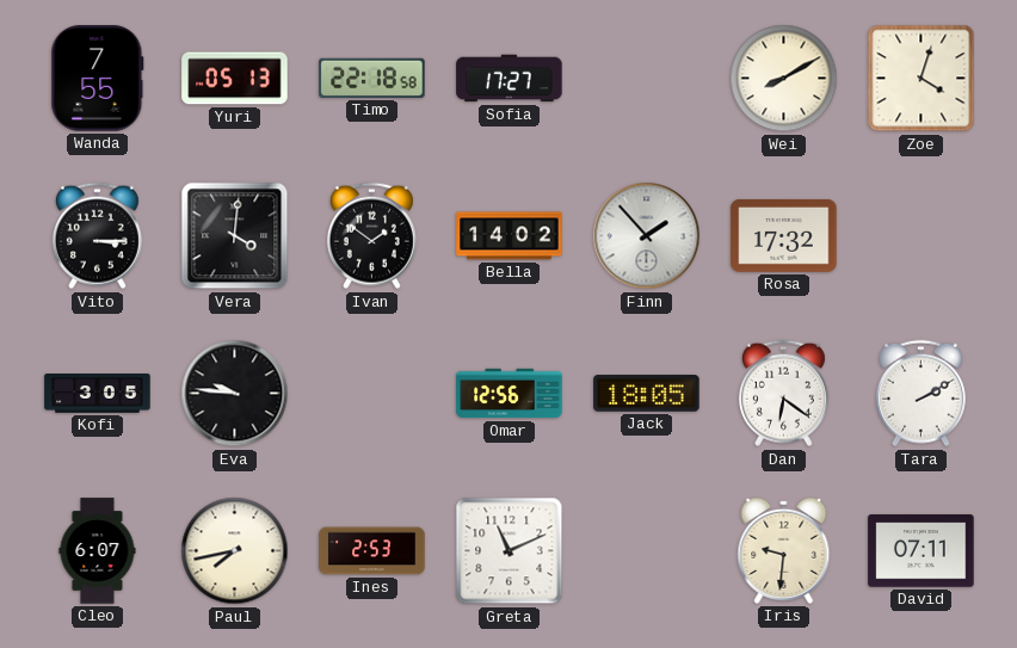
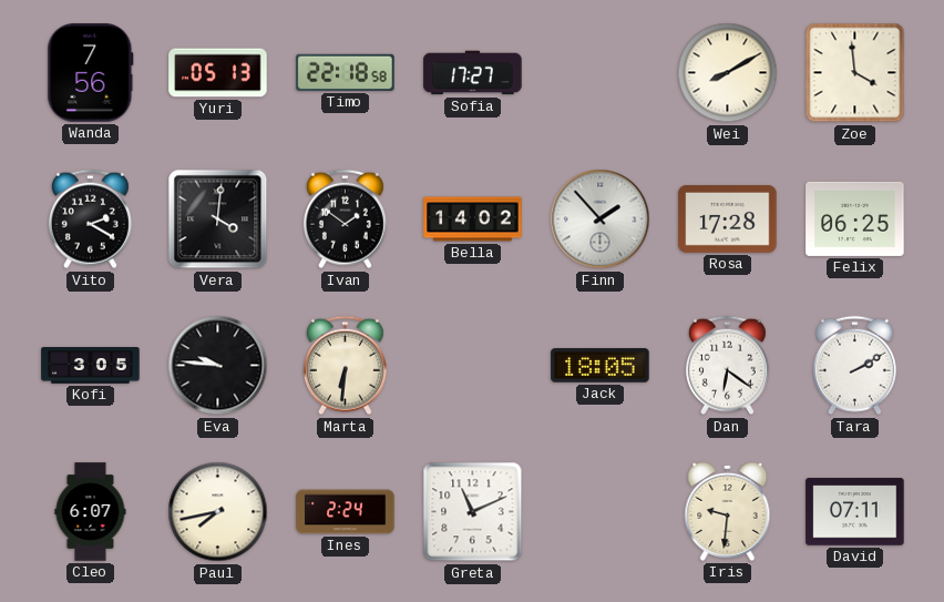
Wanda: 7:55 -> 7:56 (91, 73)
Zoe: 4:03 -> 3:59 (855, 73)
Vito: 3:15 -> 2:20 (90, 220)
Rosa: 17:32 -> 17:28 (728, 218)
Felix: none -> 06:25 (855, 218)
Marta: none -> 6:31 (345, 366)
Omar: 12:56 -> none (510, 394)
Ines: 2:53 -> 2:24 (346, 512)
